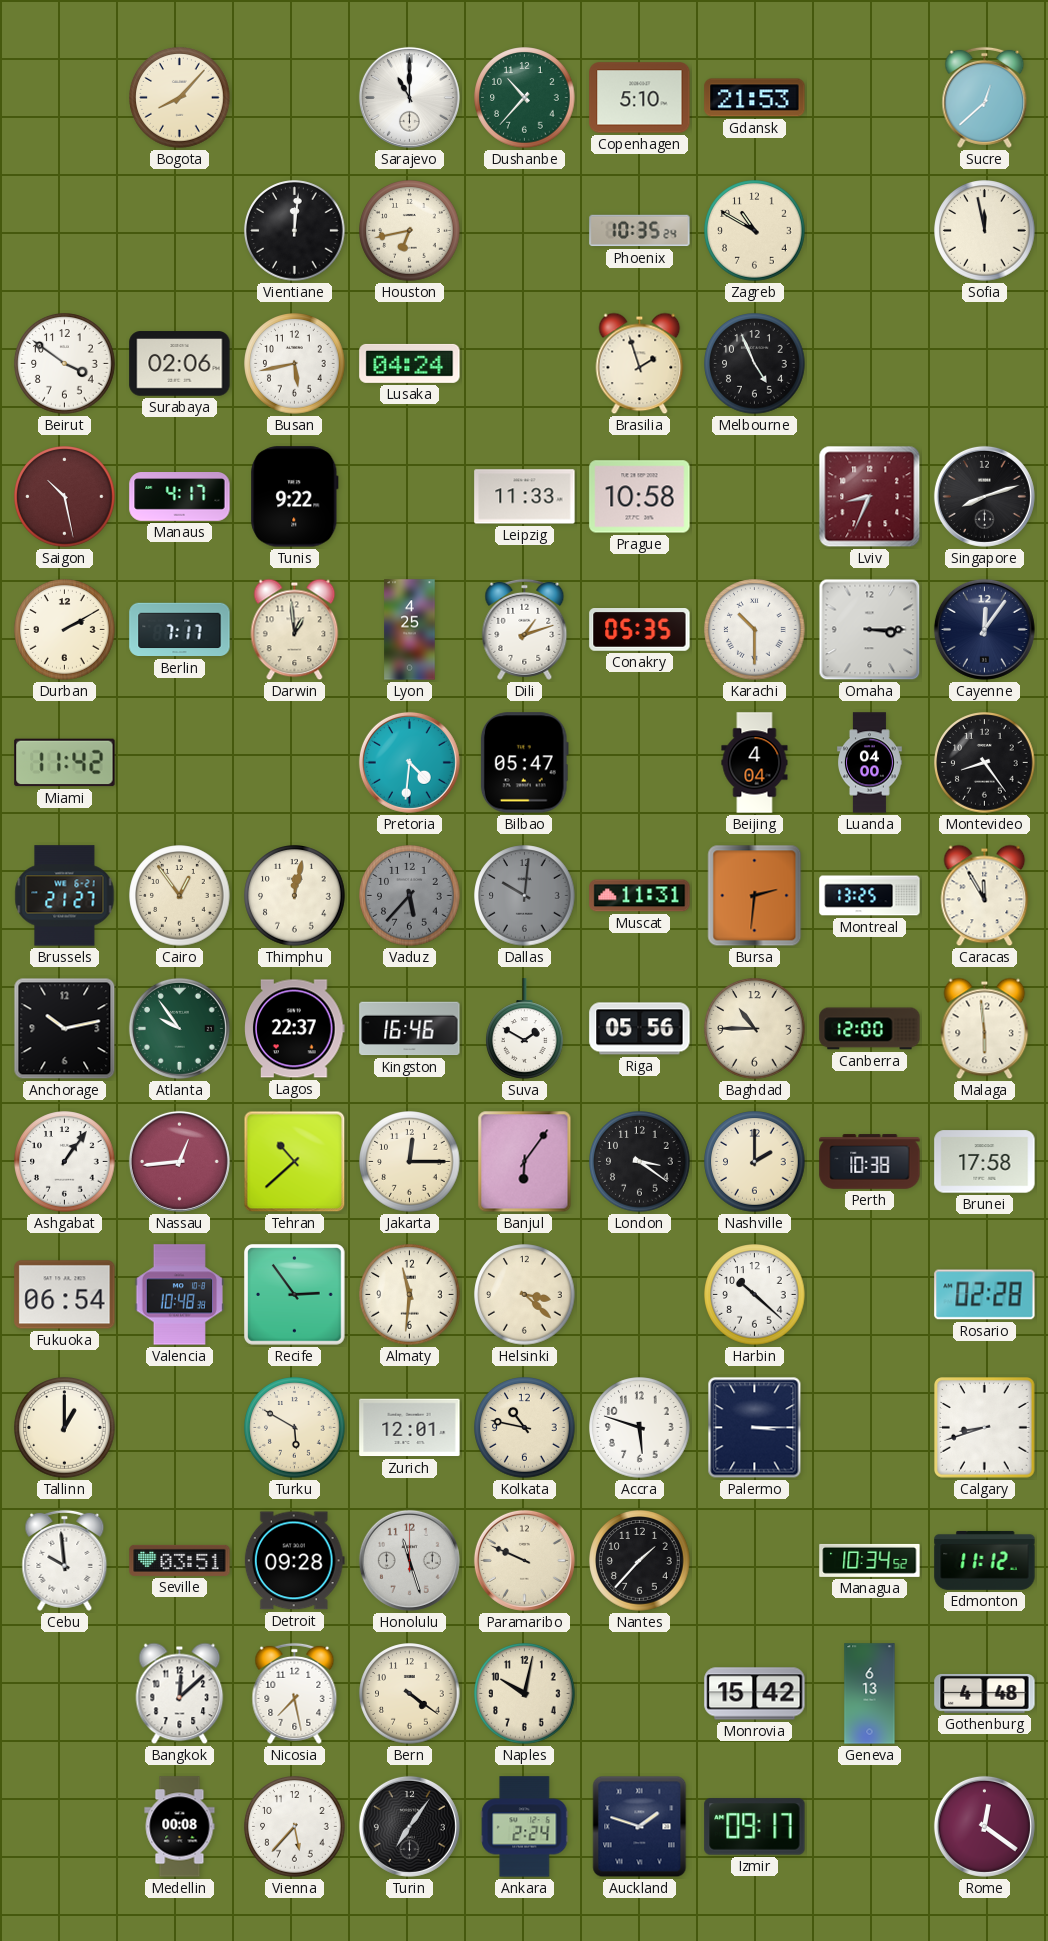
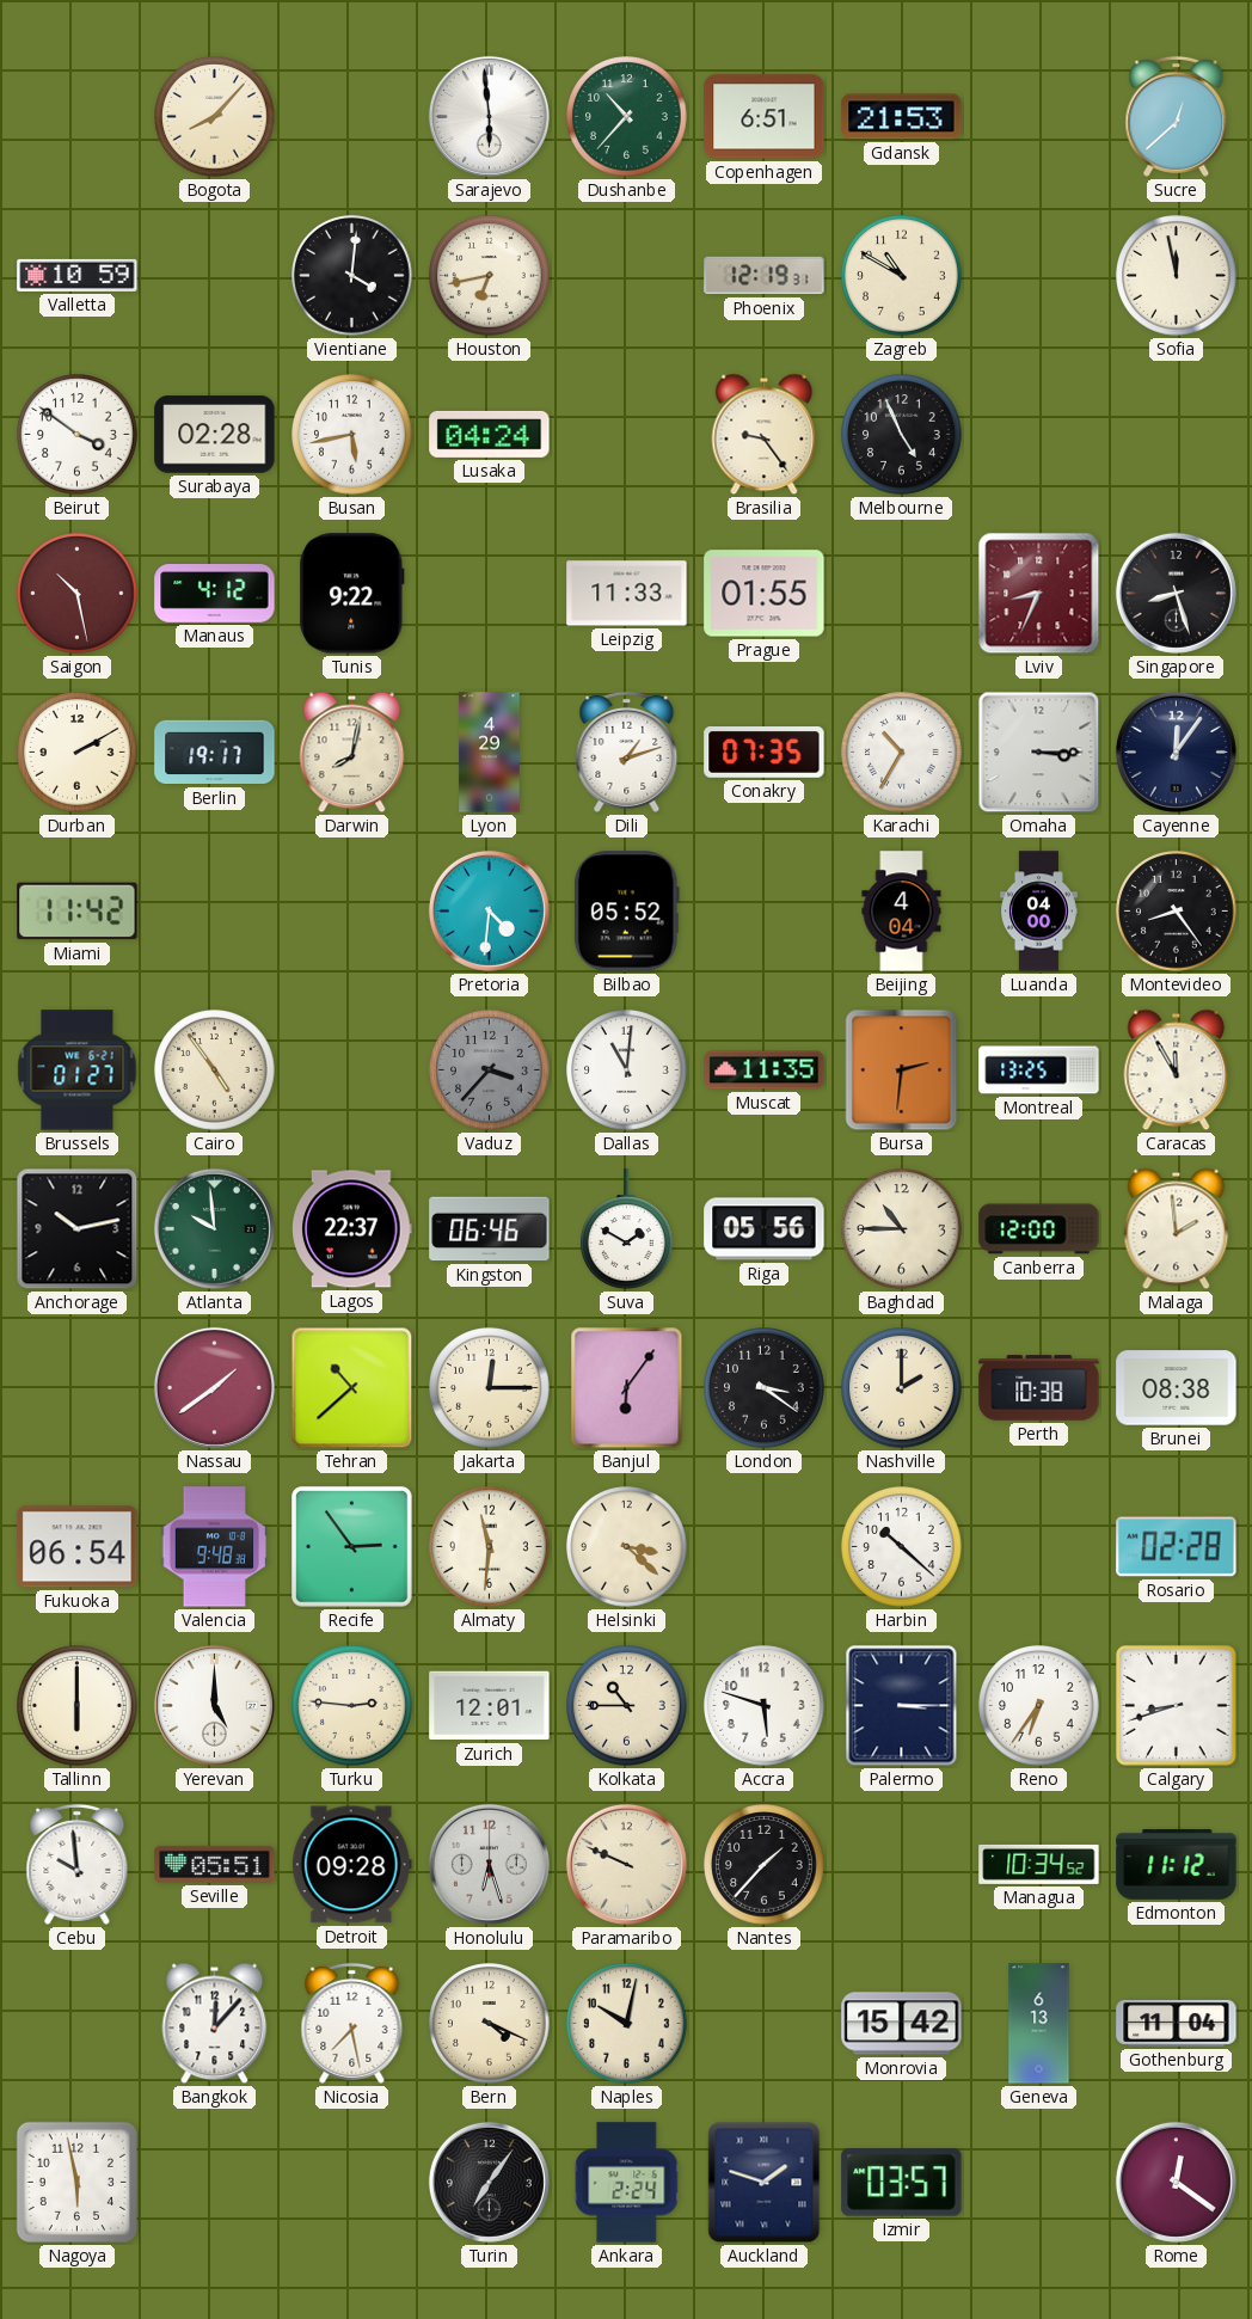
Sarajevo: 11:00 -> 5:59 (489, 116)
Copenhagen: 5:10 -> 6:51 (765, 117)
Valletta: none -> 10:59 (78, 275)
Vientiane: 12:01 -> 4:01 (352, 276)
Phoenix: 10:35 -> 12:19 (765, 276)
Surabaya: 02:06 -> 02:28 (215, 435)
Brasilia: 1:57 -> 9:24 (765, 435)
Manaus: 4:17 -> 4:12 (215, 594)
Prague: 10:58 -> 01:55 (765, 594)
Singapore: 8:12 -> 8:27 (1176, 593)
Berlin: 7:17 -> 19:17 (215, 753)
Darwin: 12:59 -> 8:02 (352, 753)
Lyon: 4:25 -> 4:29 (490, 753)
Conakry: 05:35 -> 07:35 (765, 753)
Karachi: 10:30 -> 10:35 (902, 753)
Bilbao: 05:47 -> 05:52 (626, 912)
Brussels: 21:27 -> 01:27 (78, 1070)
Cairo: 12:54 -> 4:54 (215, 1070)
Thimphu: 12:02 -> none (295, 896)
Vaduz: 5:37 -> 3:37 (490, 1070)
Dallas: 10:01 -> 11:01 (627, 1070)
Dallas dial: grey -> white (627, 1070)
Muscat: 11:31 -> 11:35 (765, 1070)
Atlanta: 9:54 -> 9:59 (214, 1228)
Kingston: 16:46 -> 06:46 (490, 1229)
Malaga: 5:59 -> 1:59 (1177, 1229)
Ashgabat: 1:06 -> none (65, 1162)
Nassau: 12:44 -> 1:39 (214, 1387)
Brunei: 17:58 -> 08:38 (1177, 1388)
Valencia: 10:48 -> 9:48 (215, 1547)
Tallinn: 1:00 -> 6:00 (78, 1706)
Yerevan: none -> 5:00 (214, 1705)
Turku: 5:50 -> 2:46 (352, 1706)
Kolkata: 10:47 -> 10:45 (627, 1706)
Reno: none -> 6:36 (1039, 1706)
Seville: 03:51 -> 05:51 (215, 1864)
Honolulu: 11:27 -> 6:27 (489, 1864)
Bangkok: 12:08 -> 12:07 (215, 2024)
Bern: 4:21 -> 4:19 (490, 2024)
Gothenburg: 4:48 -> 11:04 (1177, 2023)
Nagoya: none -> 5:58 (76, 2182)
Medellin: 00:08 -> none (180, 1827)
Vienna: 5:37 -> none (295, 1827)
Izmir: 09:17 -> 03:57 (902, 2183)
